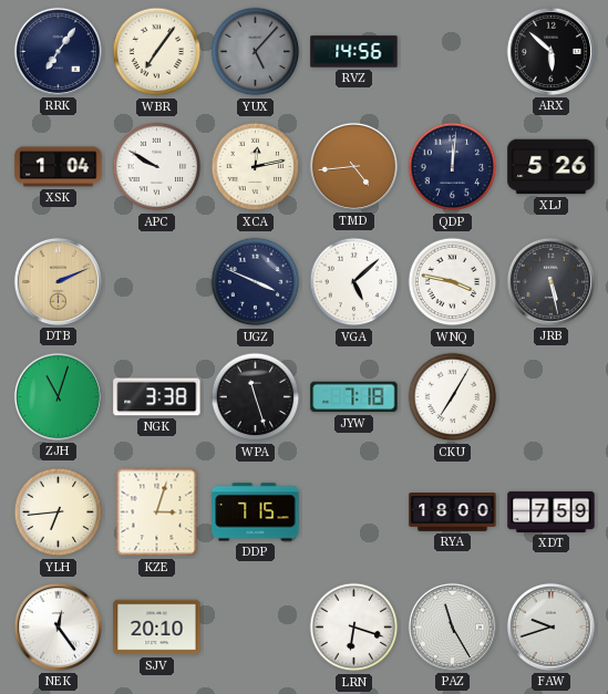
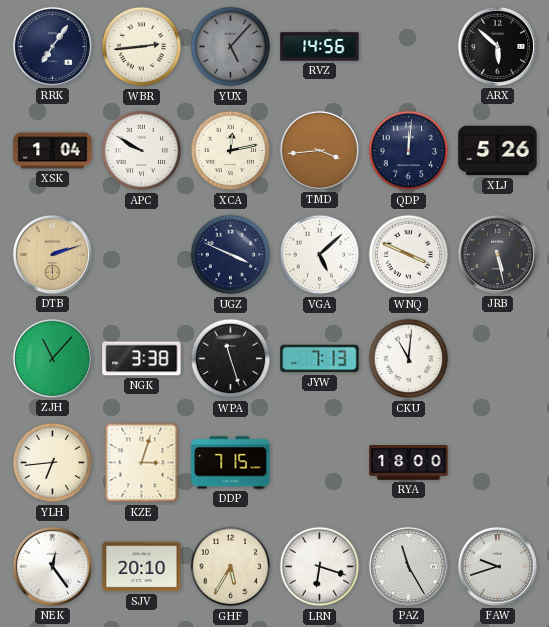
WBR: 7:06 -> 2:44 (142, 47)
TMD: 4:44 -> 3:44 (319, 150)
DTB: 2:11 -> 2:12 (52, 254)
WNQ: 3:47 -> 3:49 (409, 255)
ZJH: 11:03 -> 11:07 (52, 358)
JYW: 7:18 -> 7:13 (320, 359)
CKU: 7:05 -> 11:01 (409, 359)
XDT: 7:59 -> none (552, 511)
GHF: none -> 5:35 (231, 567)
